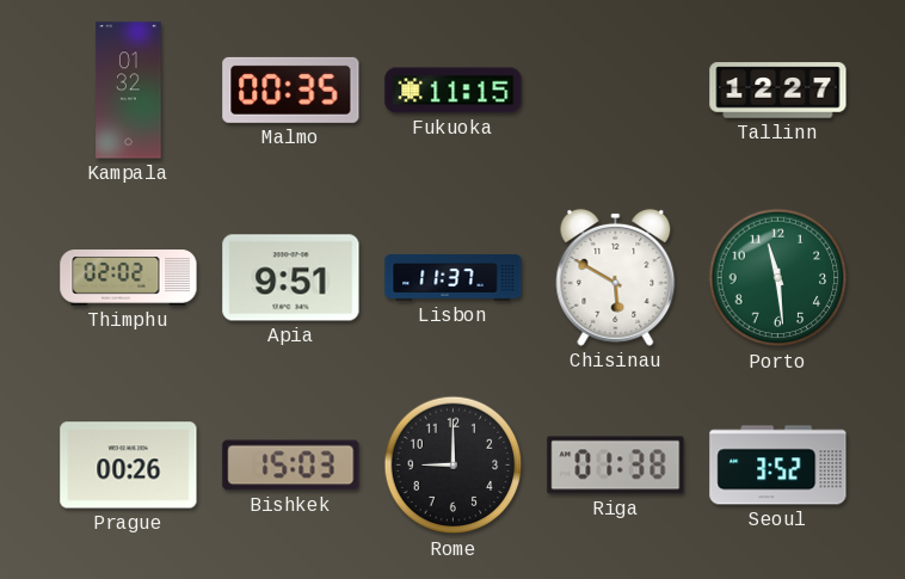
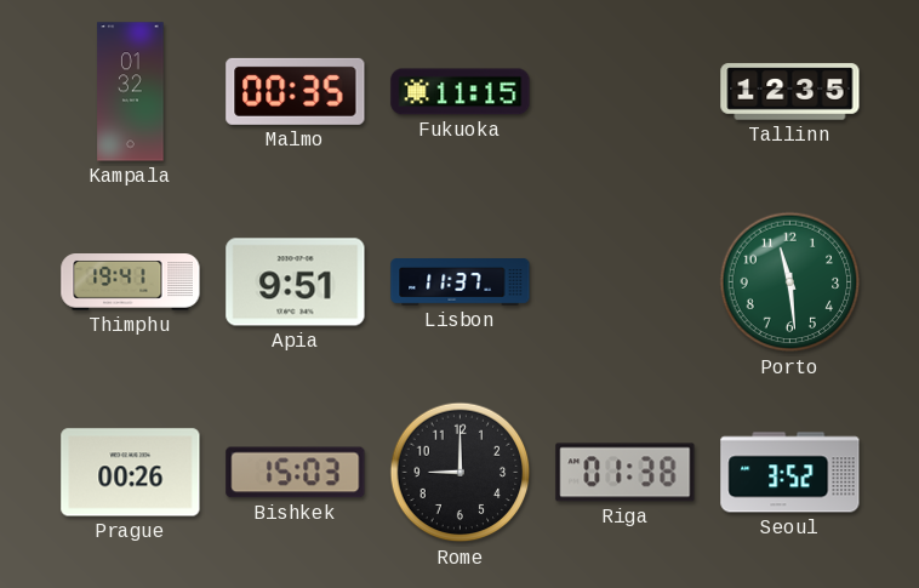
Tallinn: 12:27 -> 12:35 (790, 92)
Thimphu: 02:02 -> 19:41 (131, 282)
Chisinau: 5:50 -> none (616, 277)
